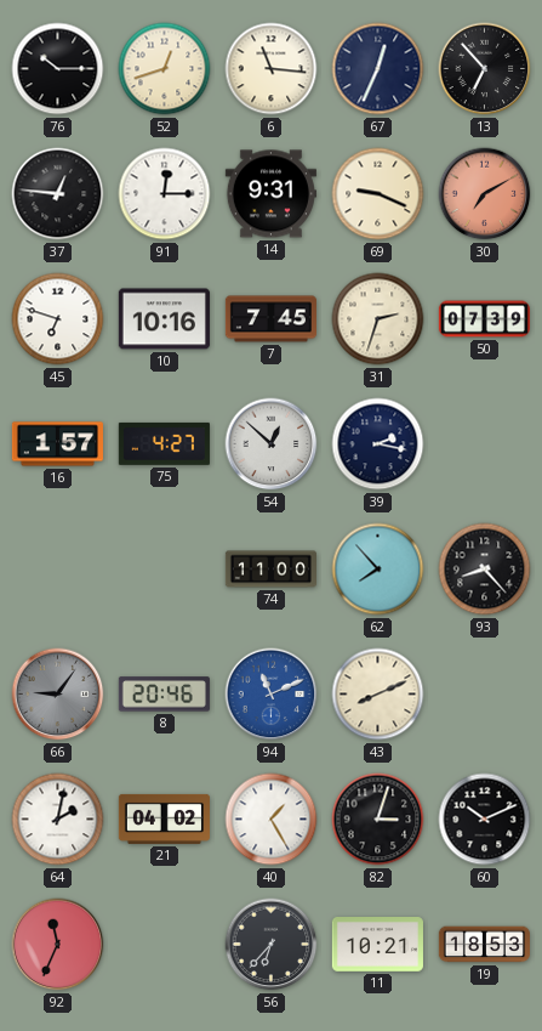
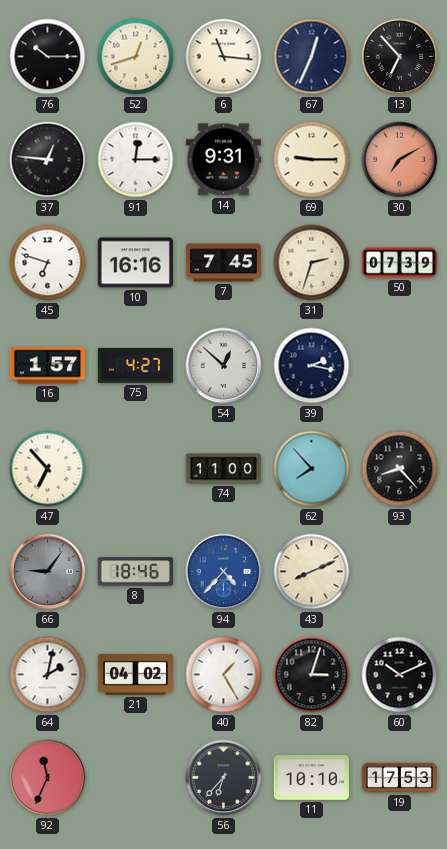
69: 9:19 -> 9:15 (312, 160)
10: 10:16 -> 16:16 (135, 263)
47: none -> 6:53 (48, 469)
8: 20:46 -> 18:46 (135, 572)
94: 11:11 -> 4:37 (224, 572)
11: 10:21 -> 10:10 (311, 778)
19: 18:53 -> 17:53 (399, 778)
